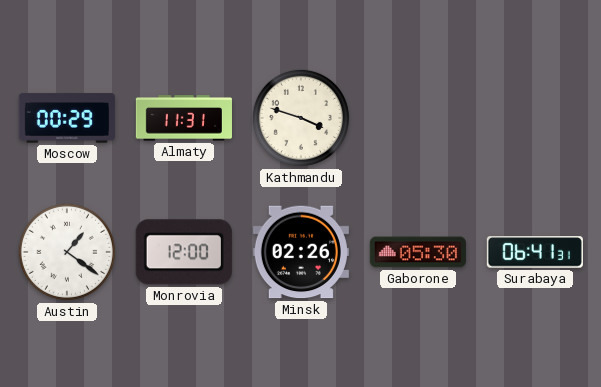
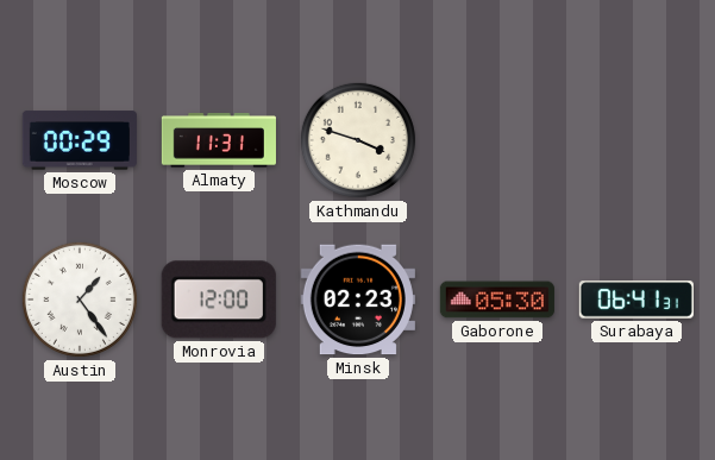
Austin: 1:21 -> 1:24 (80, 300)
Minsk: 02:26 -> 02:23 (358, 300)
